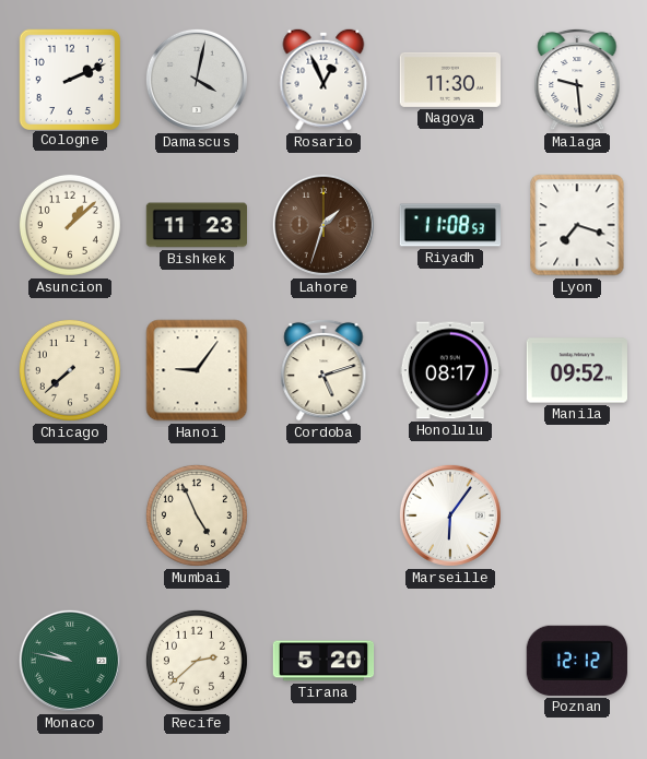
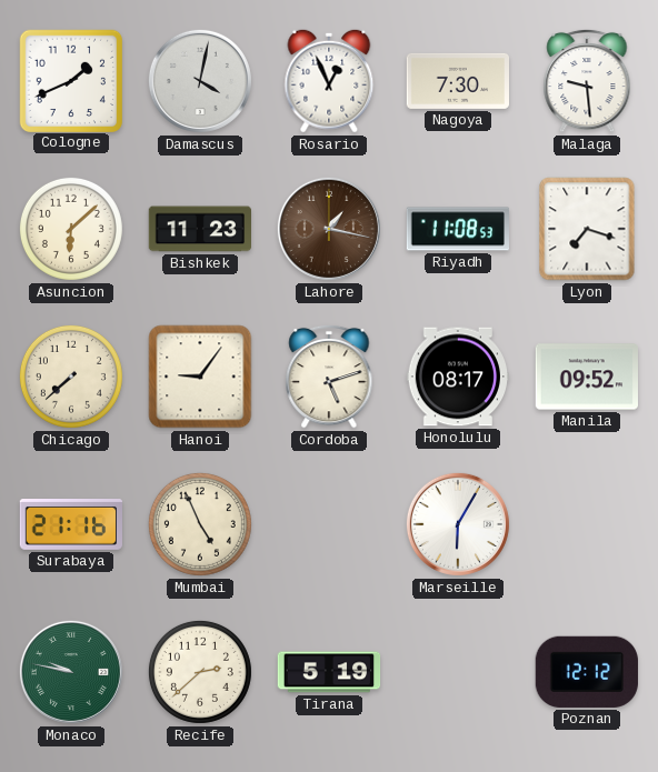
Cologne: 2:11 -> 1:41 (70, 80)
Nagoya: 11:30 -> 7:30 (457, 81)
Asuncion: 1:08 -> 6:08 (71, 229)
Lahore: 1:33 -> 1:17 (329, 229)
Surabaya: none -> 21:16 (70, 525)
Marseille: 6:06 -> 6:05 (458, 524)
Tirana: 5:20 -> 5:19 (329, 672)
